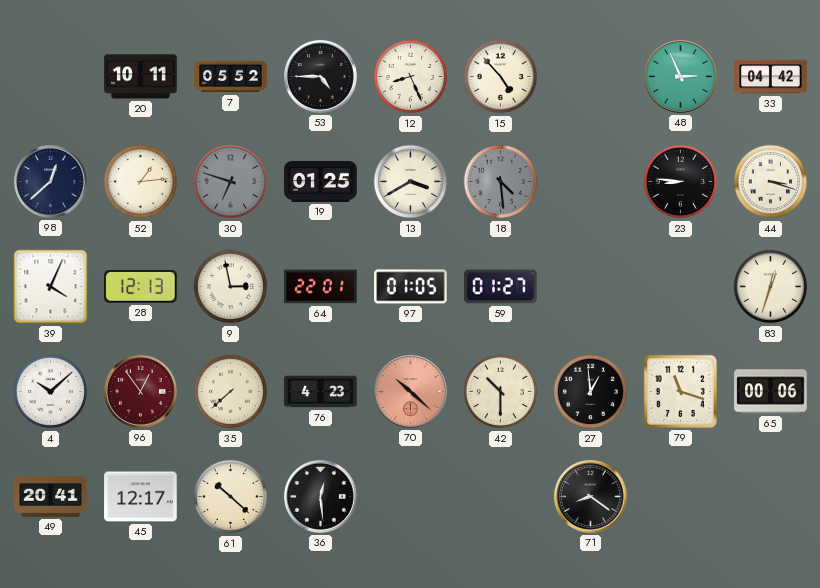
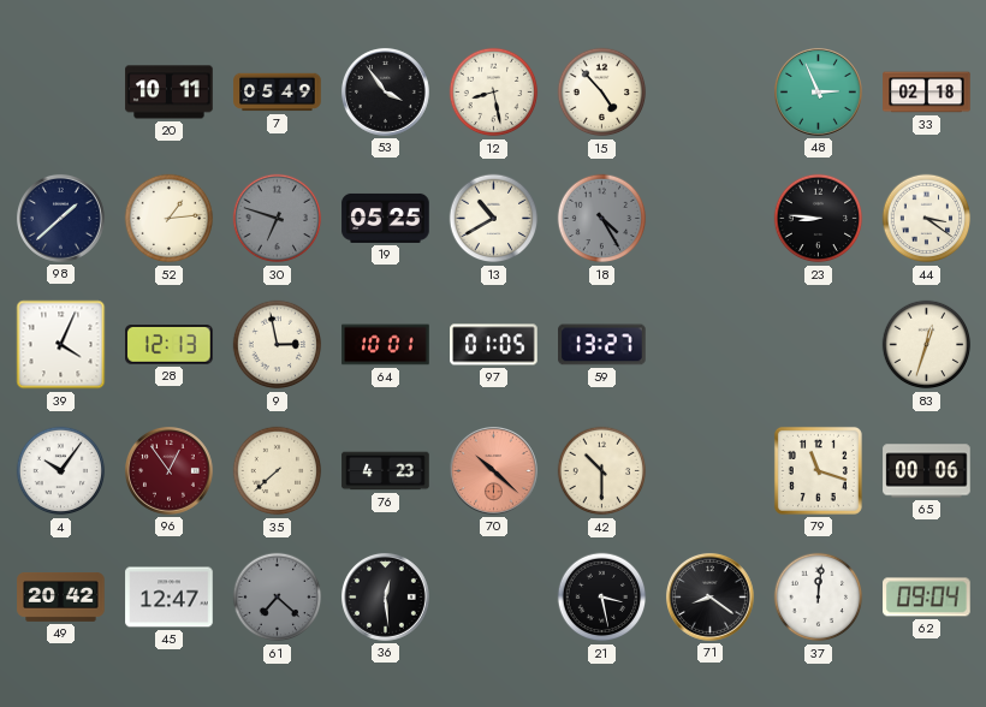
7: 05:52 -> 05:49 (278, 93)
53: 4:45 -> 3:54 (385, 91)
12: 8:26 -> 8:28 (494, 93)
33: 04:42 -> 02:18 (927, 93)
98: 12:38 -> 1:38 (60, 218)
19: 01:25 -> 05:25 (386, 218)
13: 3:40 -> 10:40 (494, 219)
18: 4:29 -> 4:25 (602, 219)
44: 3:18 -> 3:21 (927, 219)
64: 22:01 -> 10:01 (386, 345)
59: 01:27 -> 13:27 (602, 345)
4: 10:08 -> 10:06 (61, 471)
27: 12:59 -> none (591, 392)
49: 20:41 -> 20:42 (61, 598)
45: 12:17 -> 12:47 (170, 598)
61: 10:22 -> 7:22 (278, 598)
61 dial: cream -> grey (278, 598)
21: none -> 3:28 (602, 598)
37: none -> 12:01 (819, 598)
62: none -> 09:04 (927, 598)
